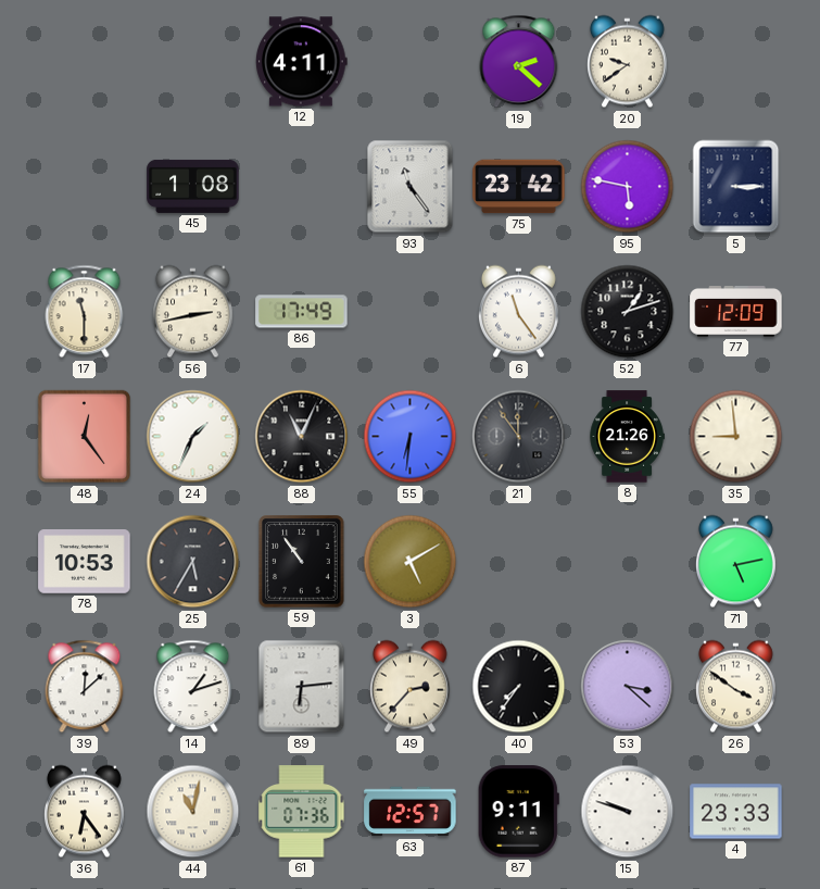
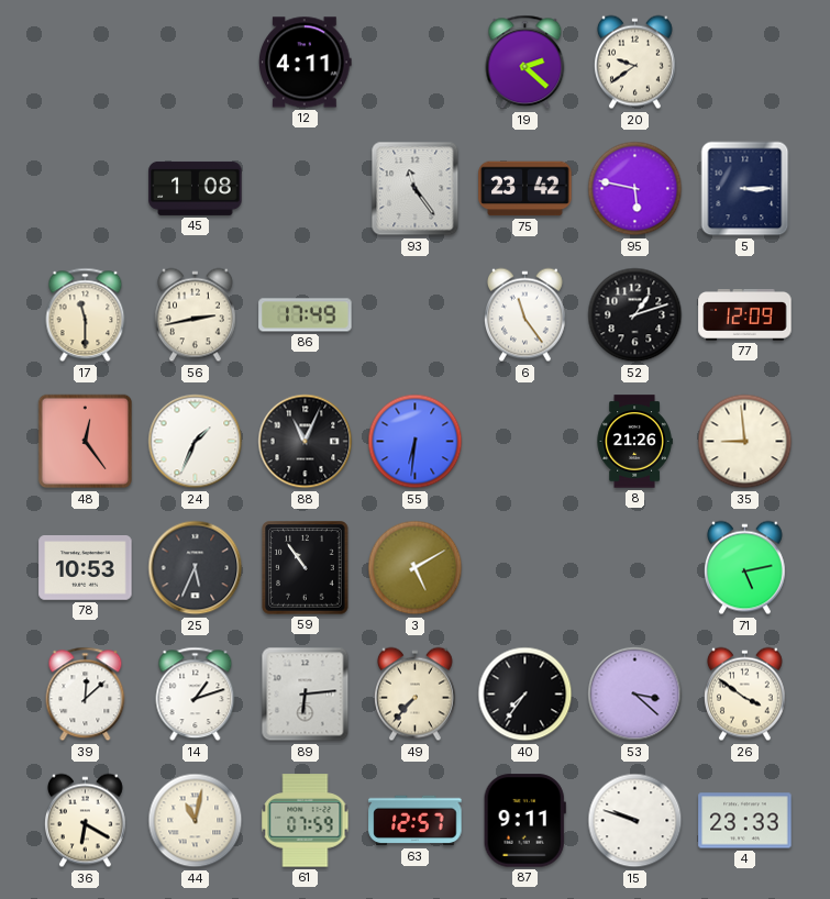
21: 11:54 -> none (519, 437)
25: 5:35 -> 5:34 (196, 568)
49: 2:37 -> 7:37 (414, 695)
36: 6:24 -> 6:20 (85, 821)
61: 07:36 -> 07:59 (306, 821)
